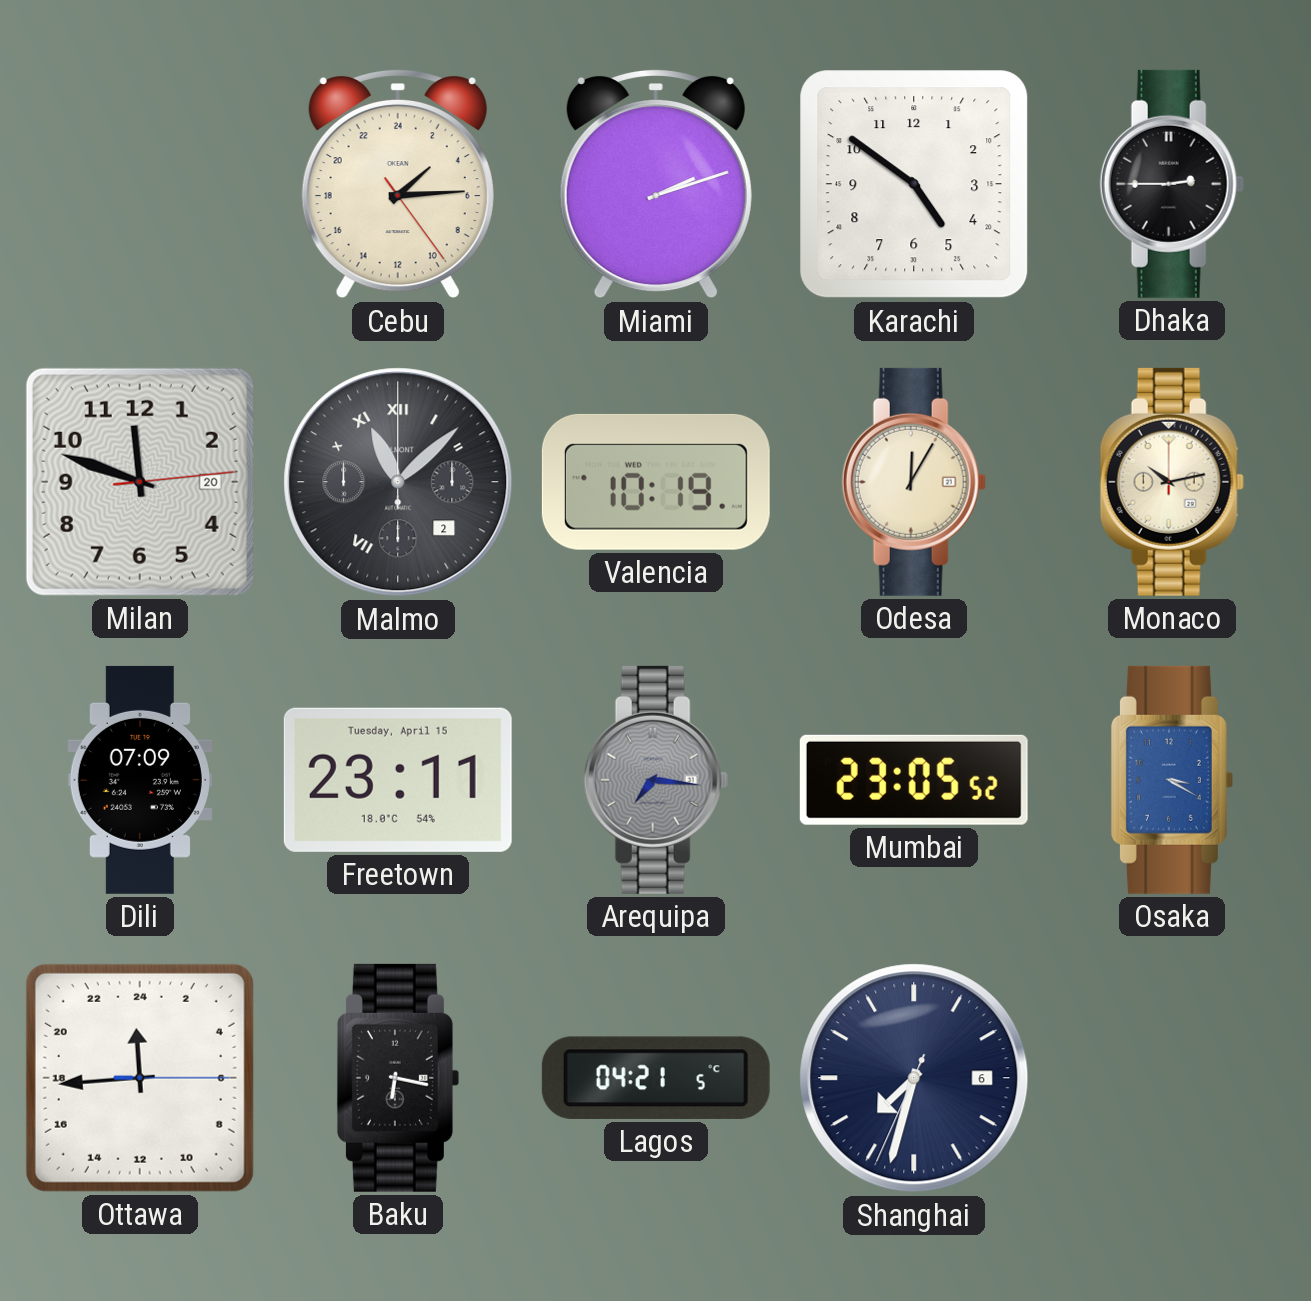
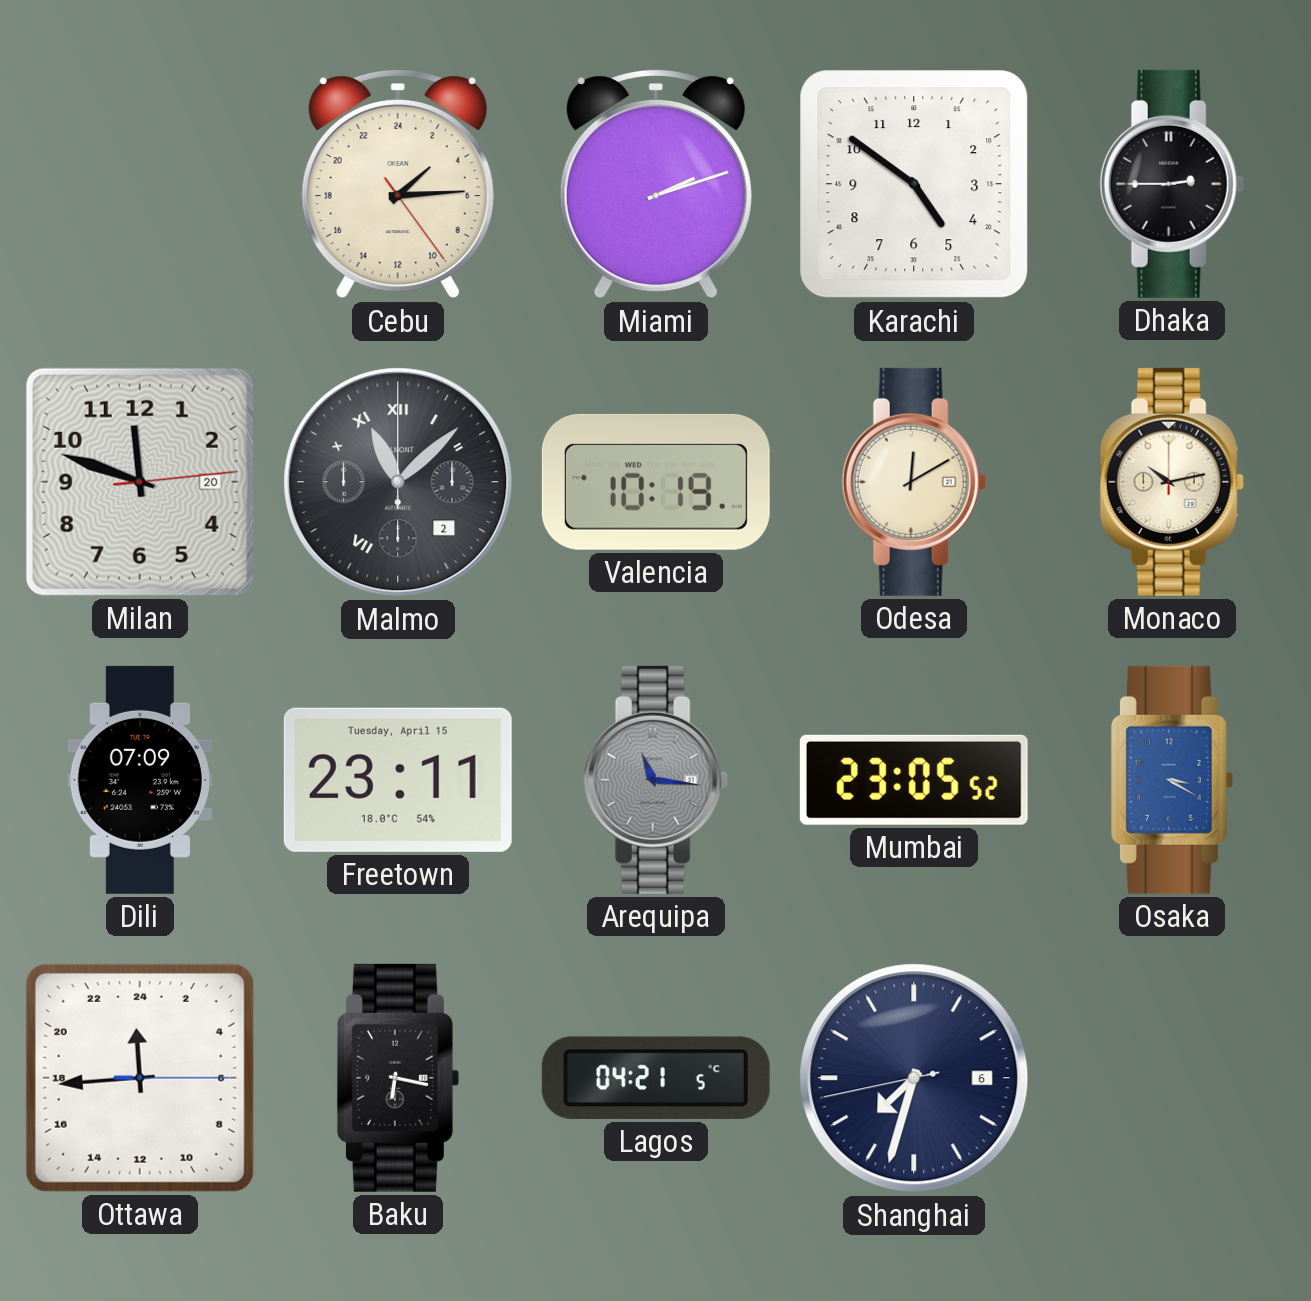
Odesa: 12:05 -> 12:10 (914, 482)
Arequipa: 7:16 -> 11:16 (656, 780)
Shanghai: 7:32:34 -> 7:32:43 (914, 1078)
